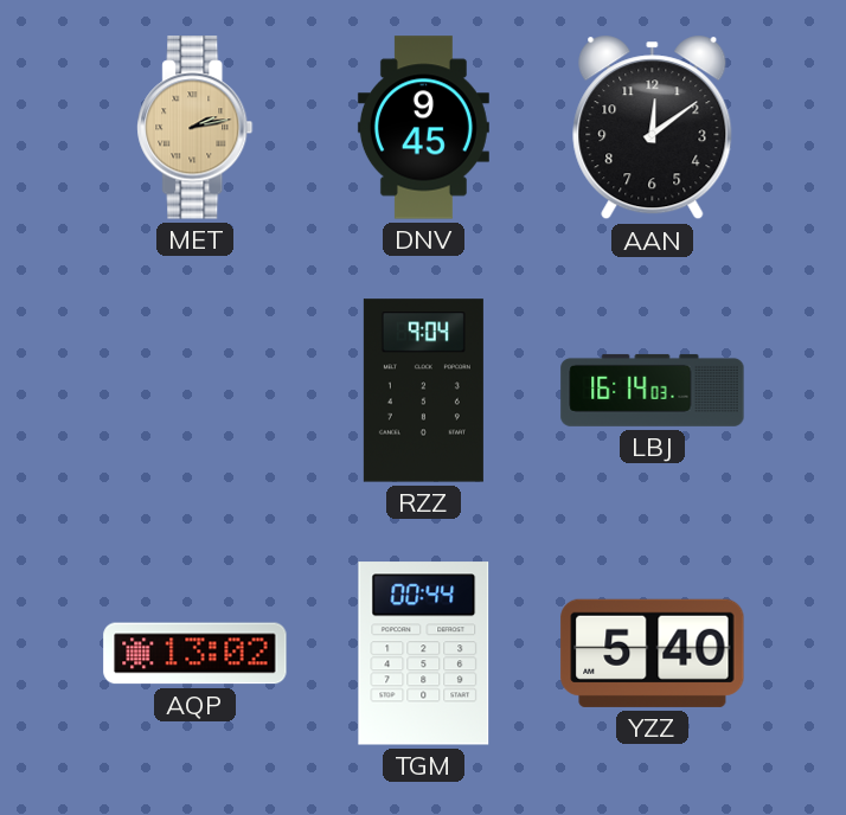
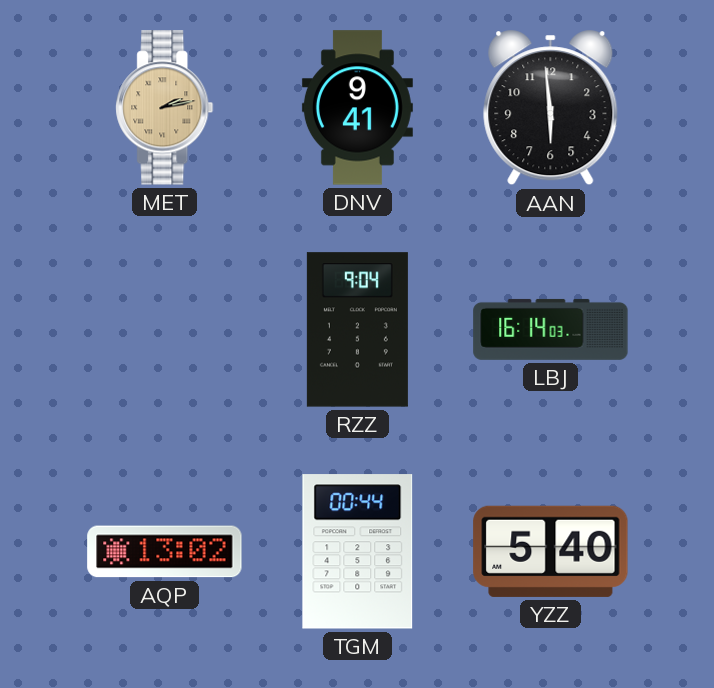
DNV: 9:45 -> 9:41 (357, 108)
AAN: 12:09 -> 5:59 (551, 108)
